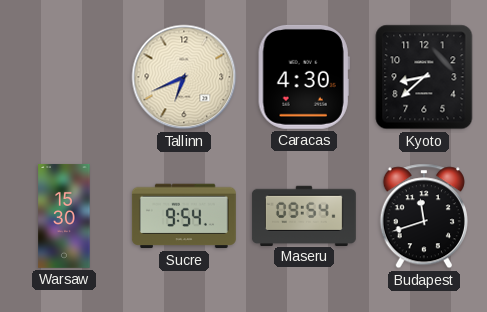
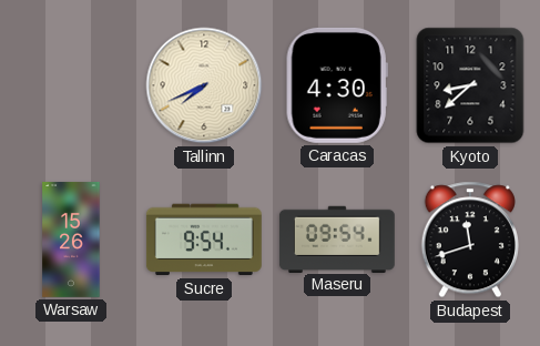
Tallinn: 6:41 -> 7:41 (204, 85)
Warsaw: 15:30 -> 15:26 (71, 240)
